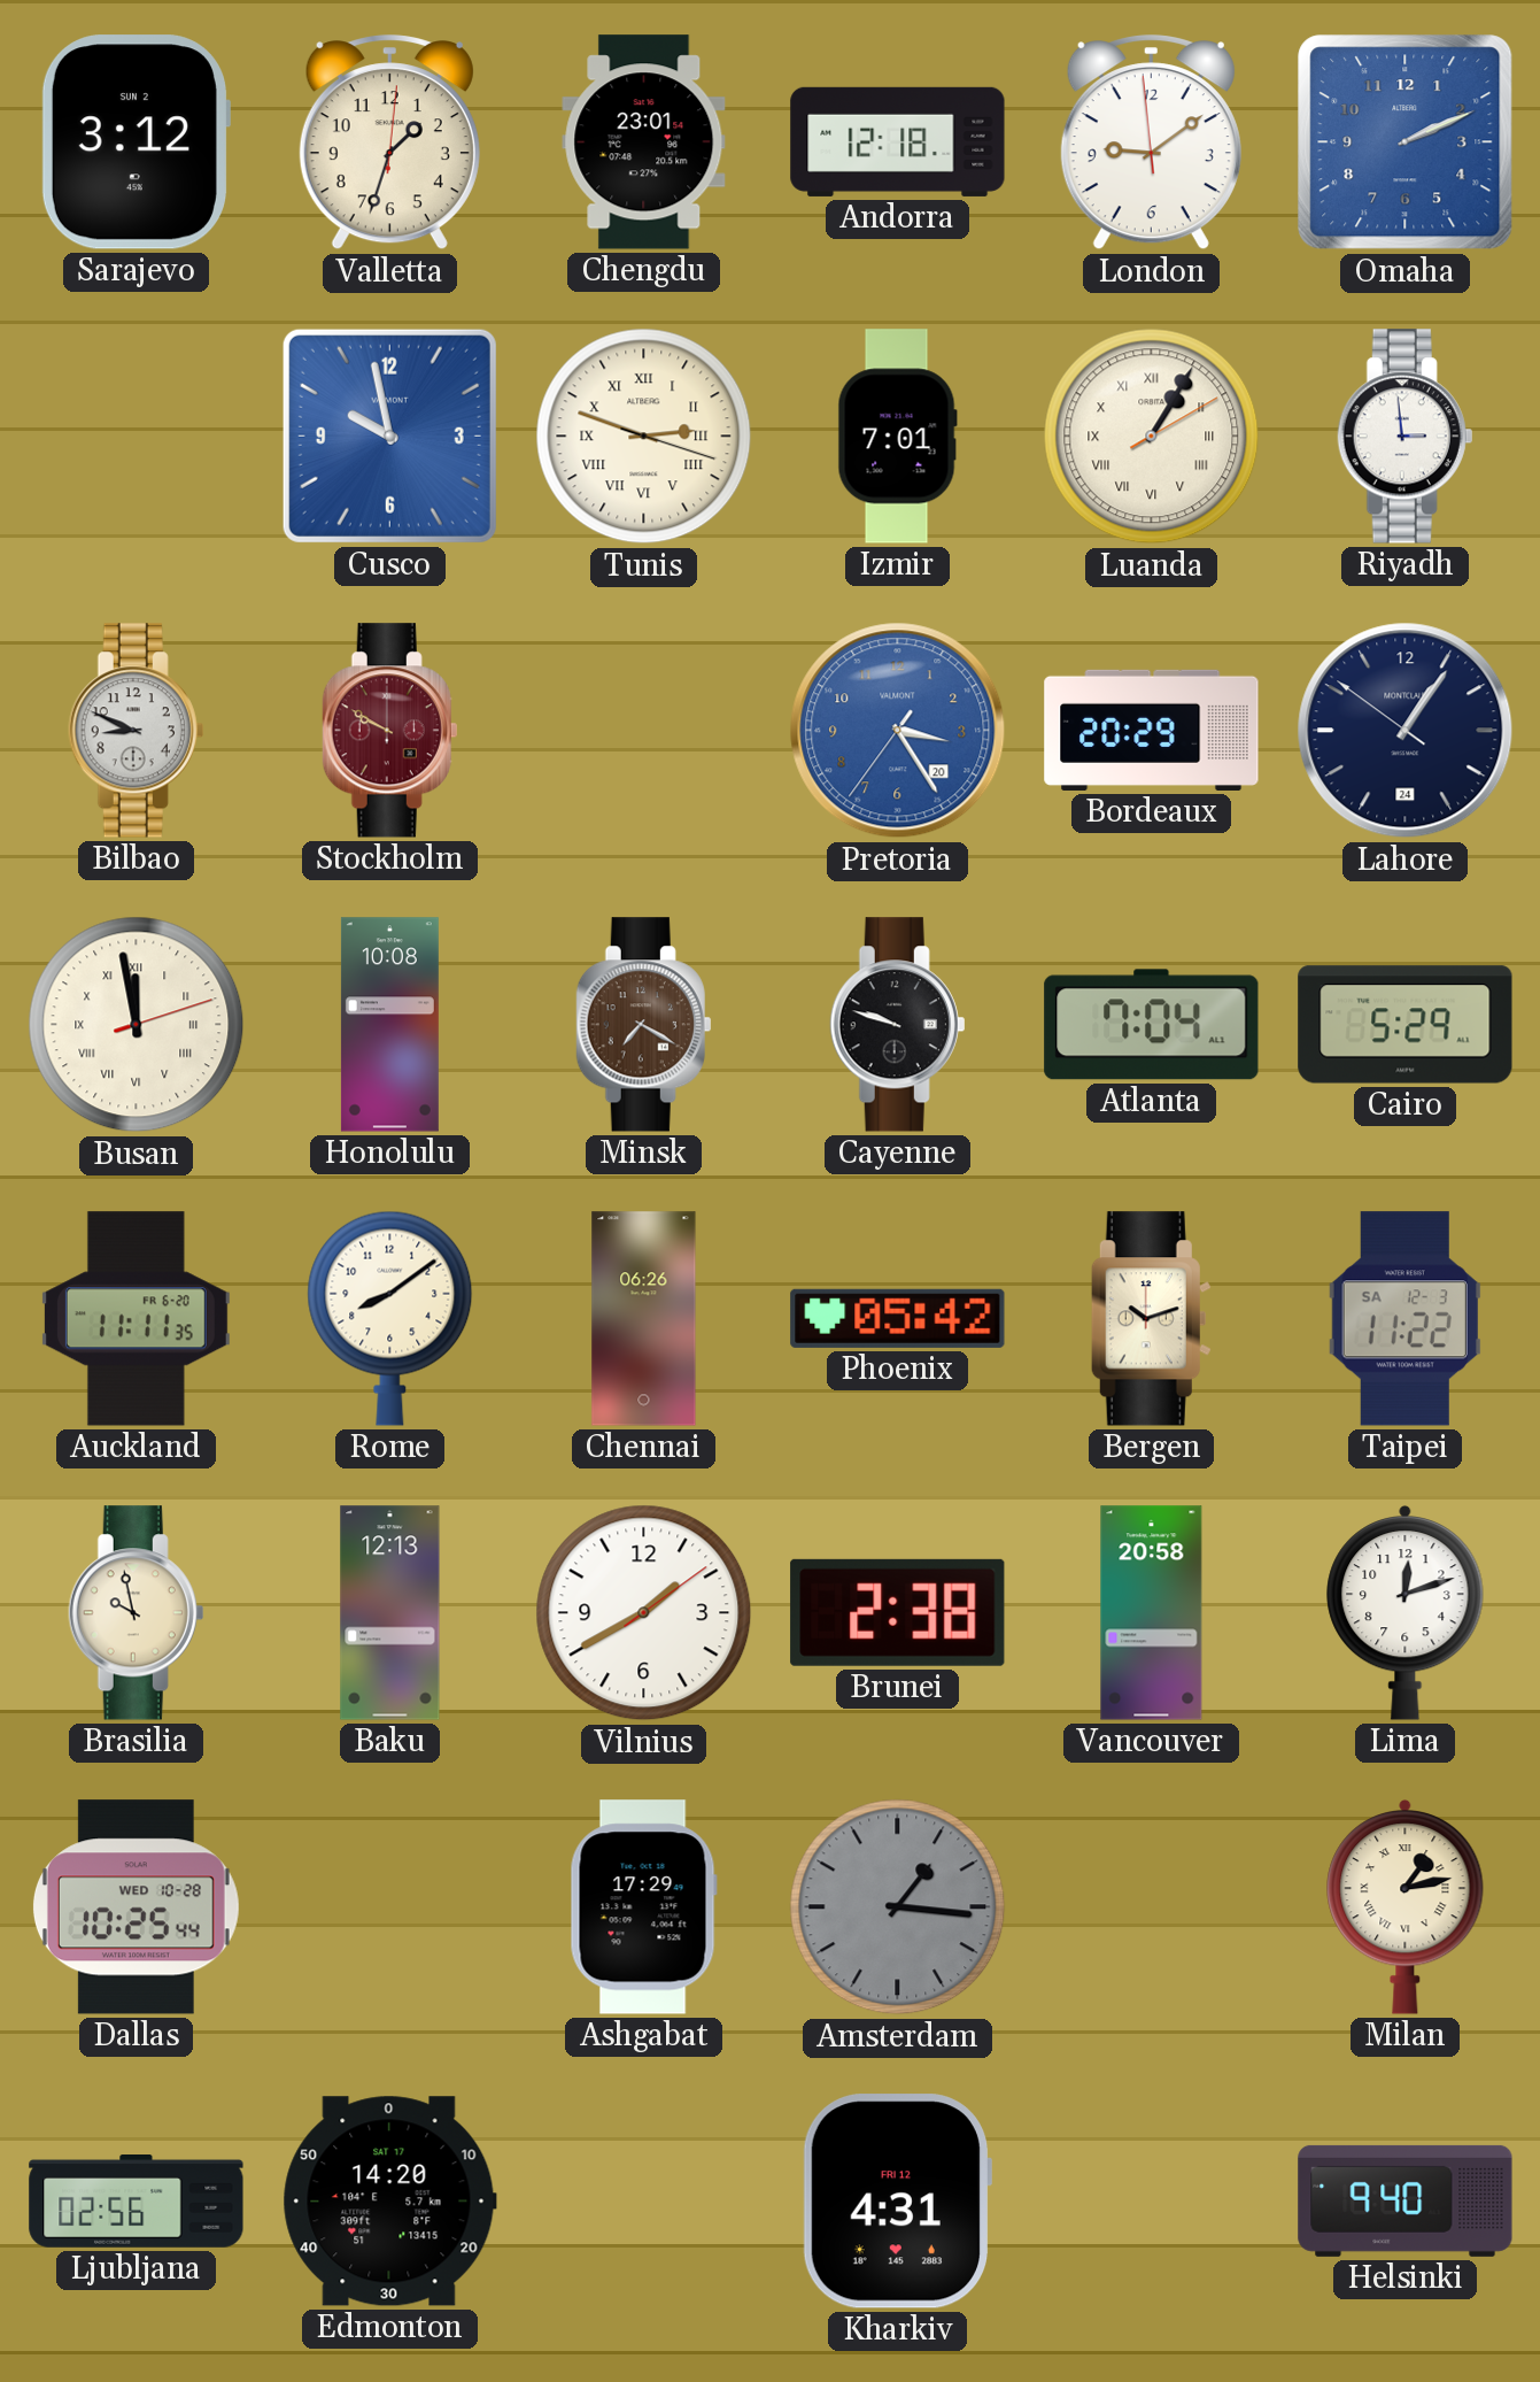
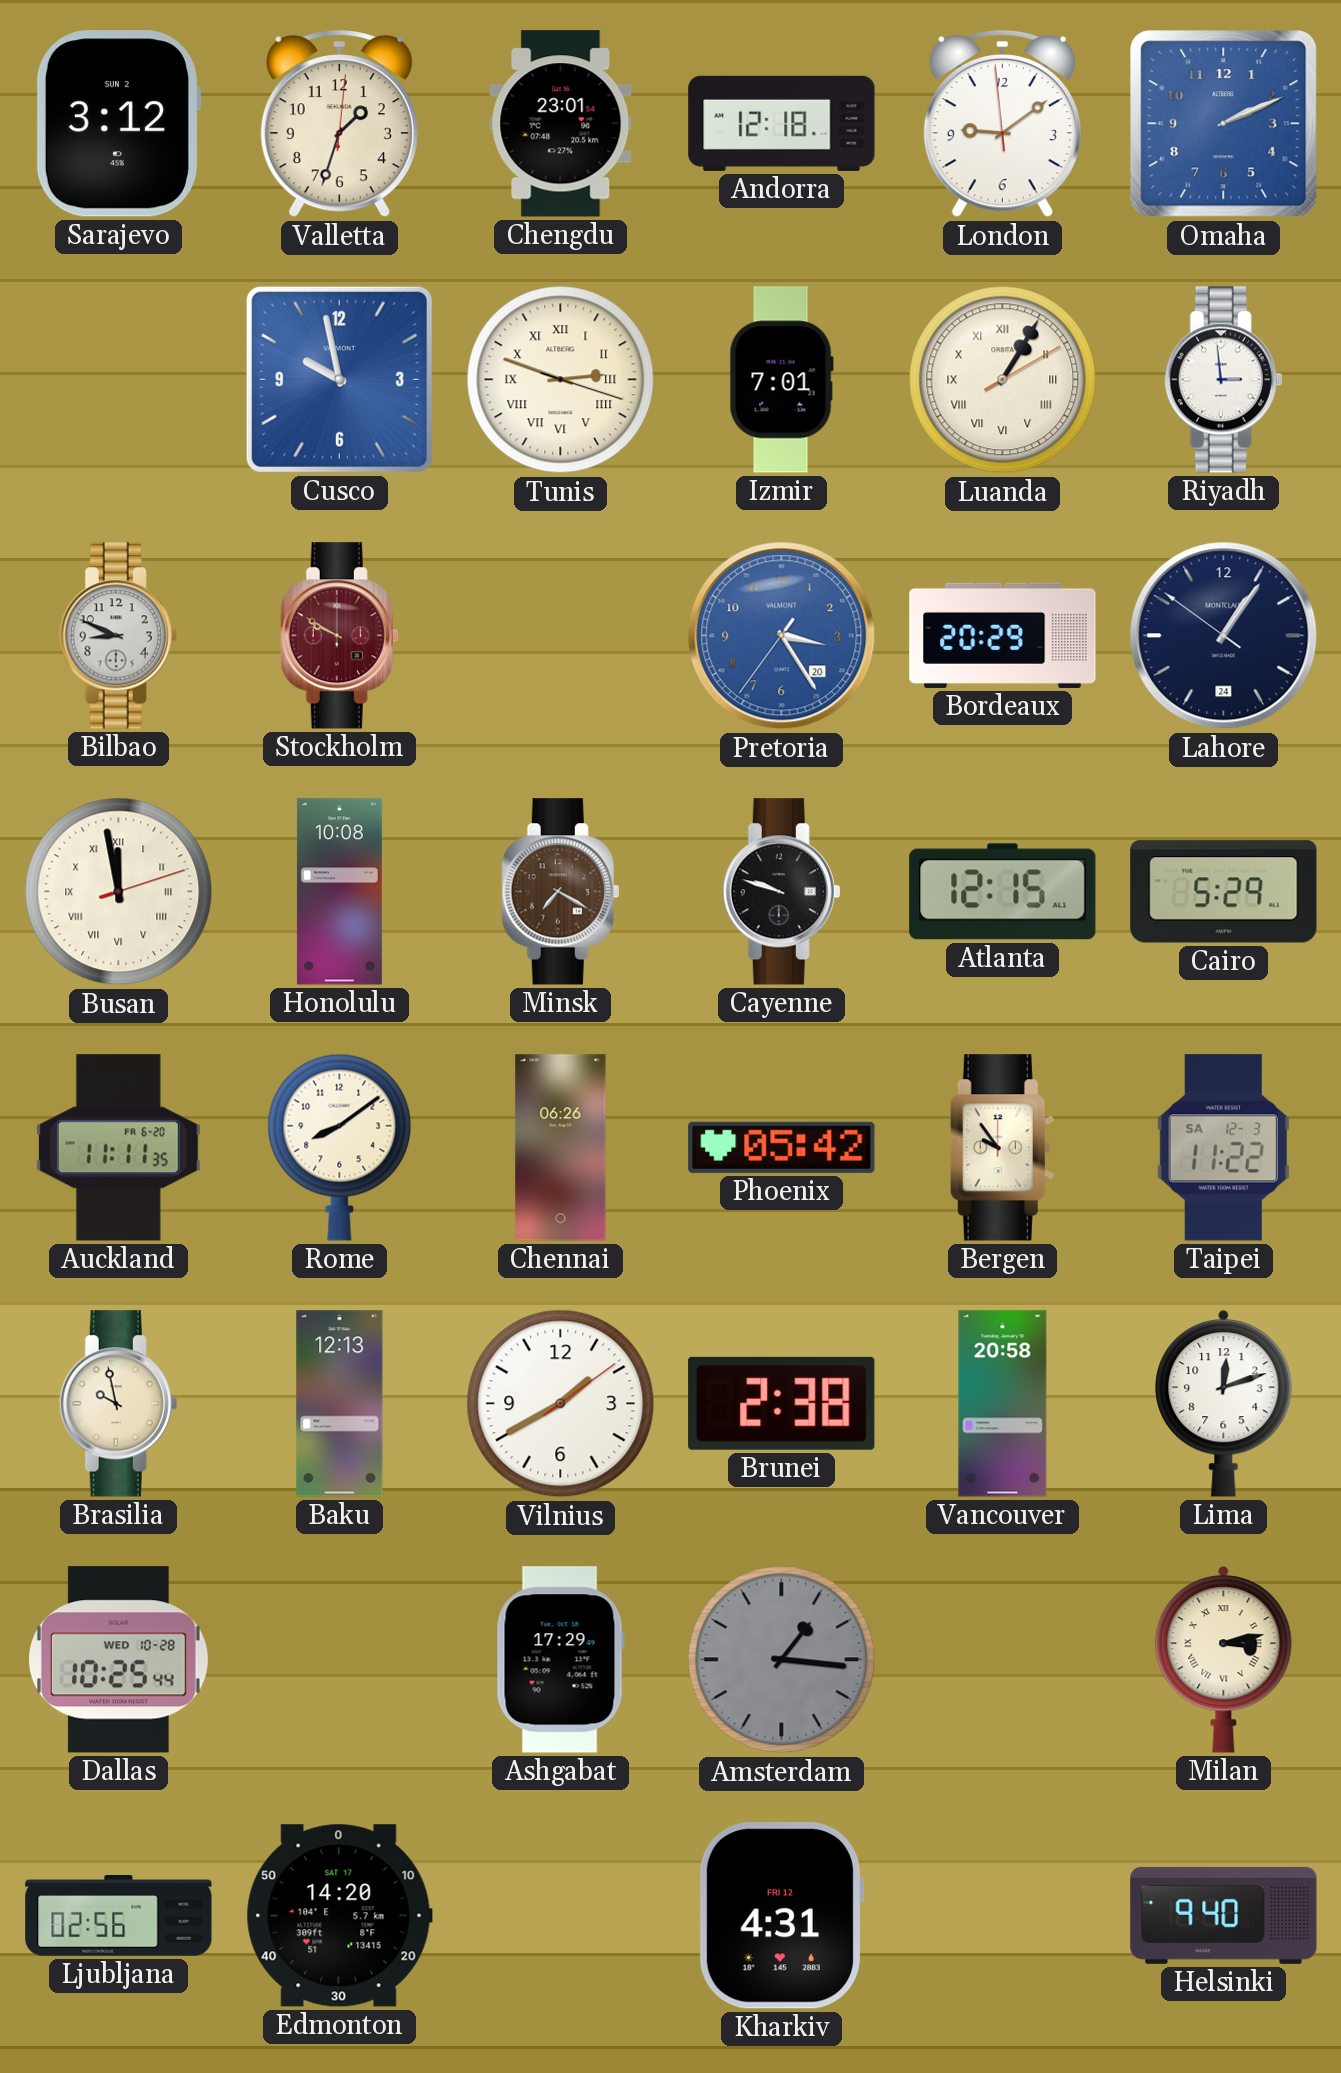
Atlanta: 7:04 -> 12:15 (1003, 892)
Bergen: 10:12 -> 9:54 (1002, 1148)
Milan: 1:13 -> 3:13 (1224, 1659)
